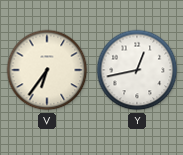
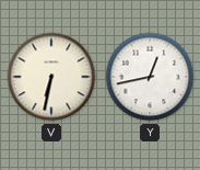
V: 6:36 -> 6:32 (51, 77)
